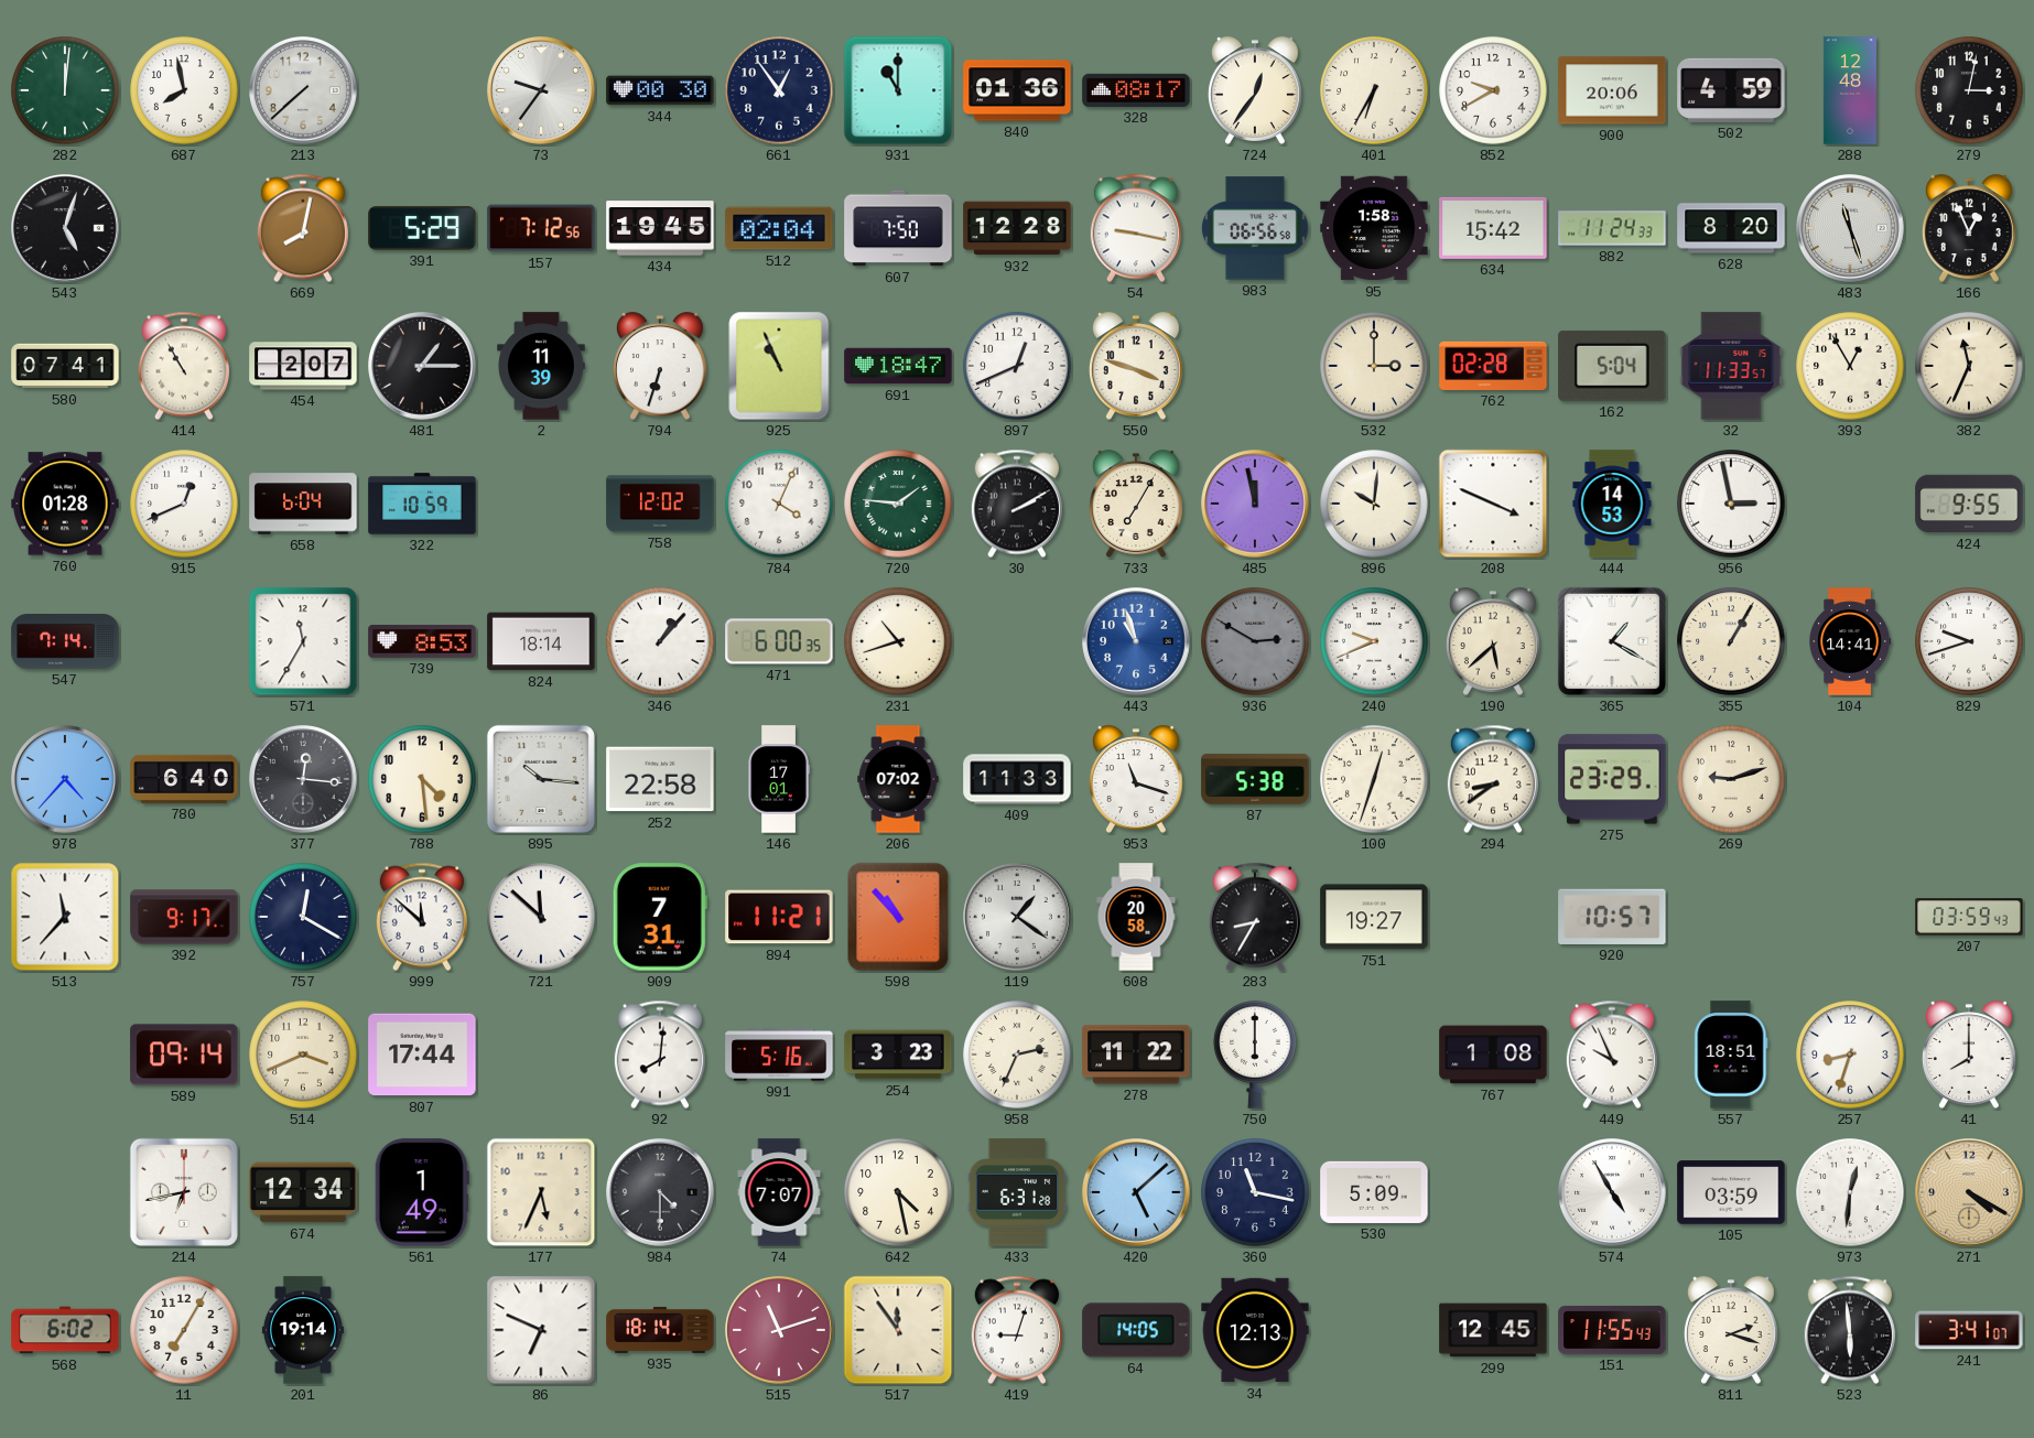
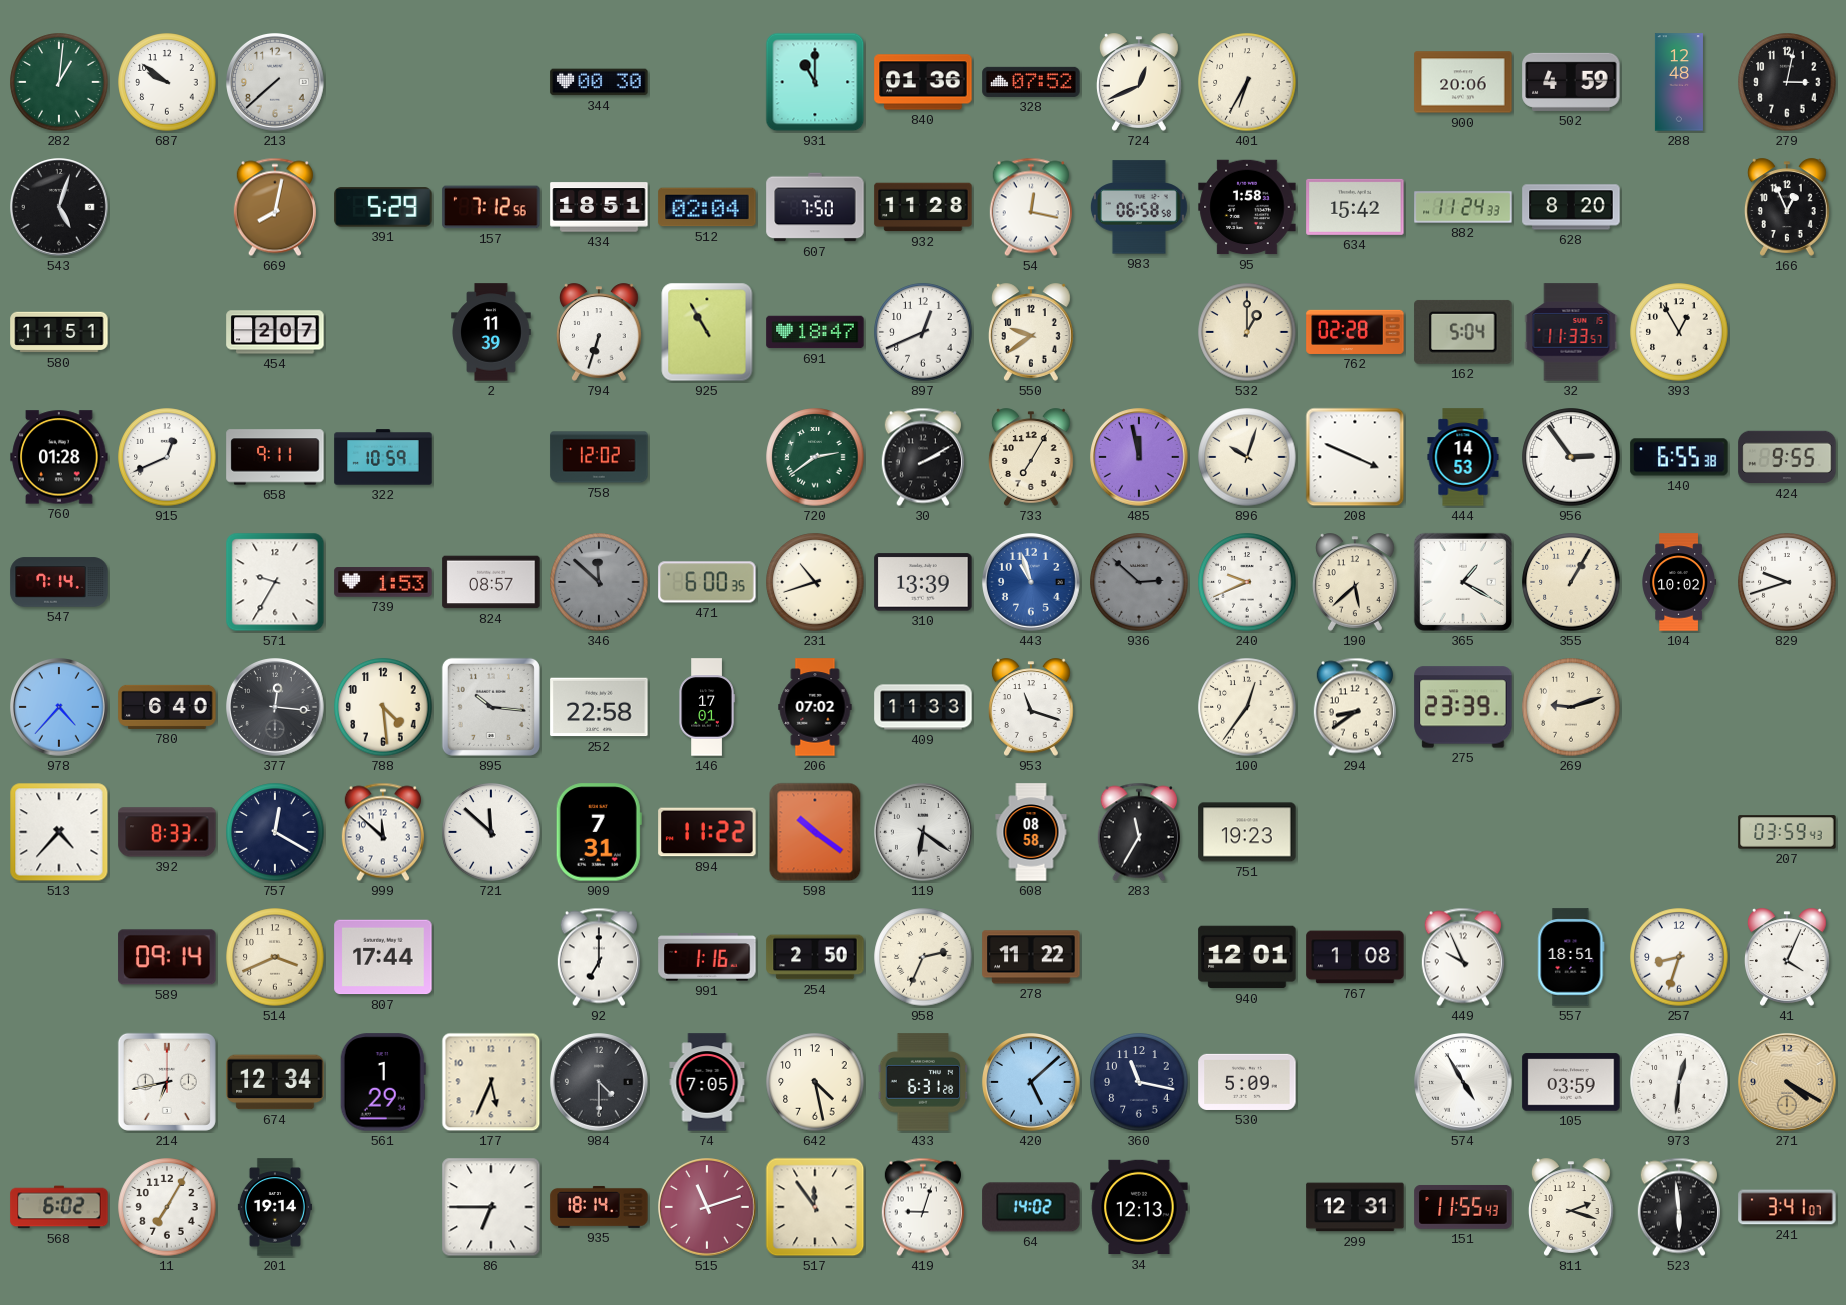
282: 12:01 -> 1:01 (59, 82)
687: 7:58 -> 9:51 (167, 82)
73: 9:36 -> none (542, 91)
661: 12:54 -> none (779, 90)
328: 08:17 -> 07:52 (1031, 82)
724: 12:36 -> 12:41 (1139, 82)
852: 9:40 -> none (1493, 90)
434: 19:45 -> 18:51 (599, 207)
932: 12:28 -> 11:28 (923, 207)
54: 9:17 -> 12:17 (1031, 207)
983: 06:56 -> 06:58 (1139, 207)
483: 11:27 -> none (1851, 229)
580: 07:41 -> 11:51 (59, 332)
414: 10:55 -> none (184, 366)
481: 1:15 -> none (423, 367)
925: 10:56 -> 10:55 (707, 332)
550: 3:48 -> 9:39 (1031, 332)
532: 3:00 -> 1:00 (1247, 332)
382: 11:34 -> none (1969, 366)
658: 6:04 -> 9:11 (275, 457)
784: 4:04 -> none (779, 504)
720: 1:46 -> 2:39 (815, 457)
896: 10:01 -> 10:03 (1247, 457)
956: 2:58 -> 2:54 (1571, 457)
140: none -> 6:55 (1679, 457)
571: 11:35 -> 9:35 (275, 582)
739: 8:53 -> 1:53 (383, 582)
824: 18:14 -> 08:57 (491, 582)
346: 1:07 -> 11:52 (599, 582)
346 dial: white -> grey (599, 582)
310: none -> 13:39 (923, 582)
936: 2:50 -> 2:52 (1139, 582)
104: 14:41 -> 10:02 (1678, 582)
87: 5:38 -> none (1255, 779)
100: 12:33 -> 12:36 (1247, 707)
275: 23:29 -> 23:39 (1463, 707)
513: 11:37 -> 4:37 (59, 832)
392: 9:17 -> 8:33 (167, 832)
894: 11:21 -> 11:22 (707, 832)
598: 10:53 -> 10:21 (815, 832)
119: 1:21 -> 6:21 (924, 833)
608: 20:58 -> 08:58 (1031, 832)
283: 8:35 -> 11:35 (1139, 832)
751: 19:27 -> 19:23 (1247, 832)
920: 10:57 -> none (1612, 917)
92: 8:01 -> 7:00 (599, 957)
991: 5:16 -> 1:16 (707, 957)
254: 3:23 -> 2:50 (815, 957)
750: 6:00 -> none (1255, 1055)
940: none -> 12:01 (1247, 957)
41: 8:00 -> 4:04 (1787, 957)
561: 1:49 -> 1:29 (383, 1082)
74: 7:07 -> 7:05 (707, 1082)
86: 6:49 -> 6:45 (491, 1207)
64: 14:05 -> 14:02 (1031, 1207)
299: 12:45 -> 12:31 (1355, 1207)
